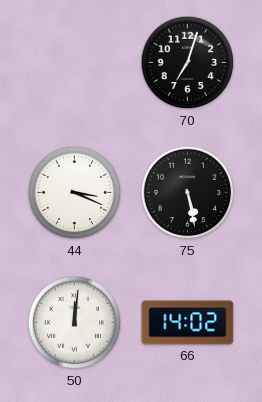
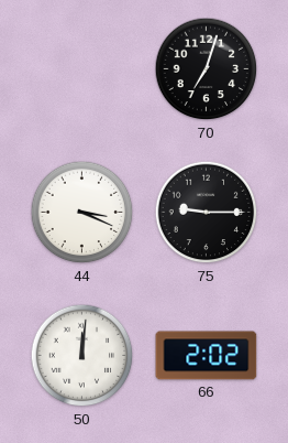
75: 5:28 -> 9:15 (207, 213)
66: 14:02 -> 2:02 (207, 356)
